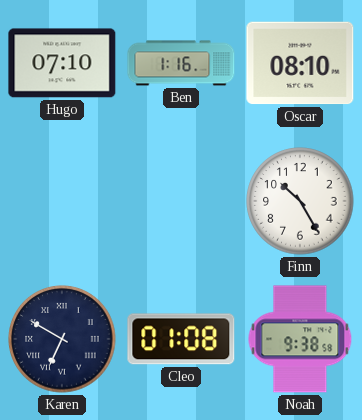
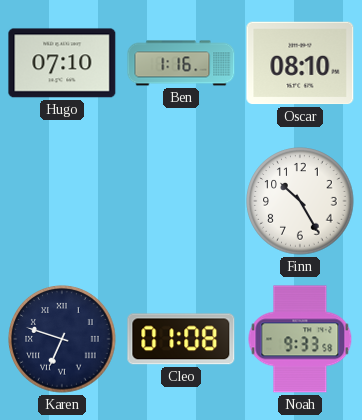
Karen: 6:50 -> 6:48 (62, 339)
Noah: 9:38 -> 9:33 (300, 339)
